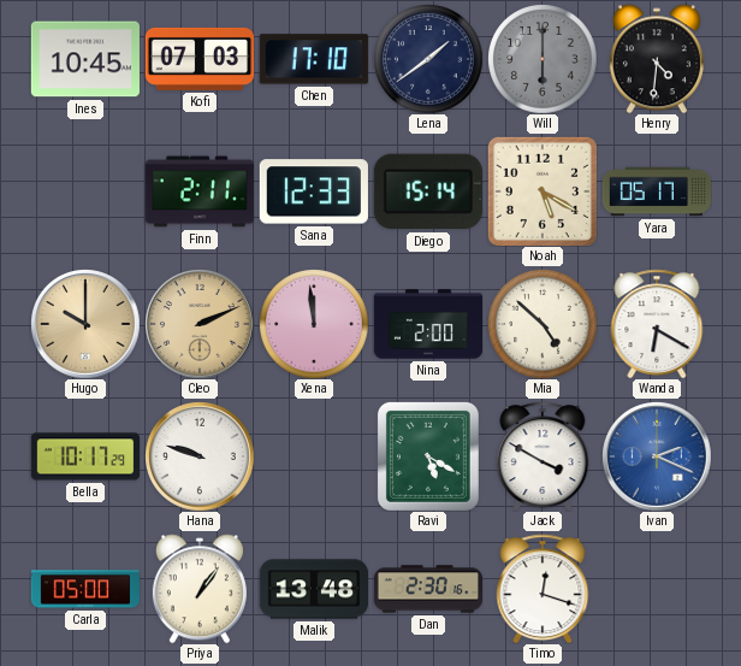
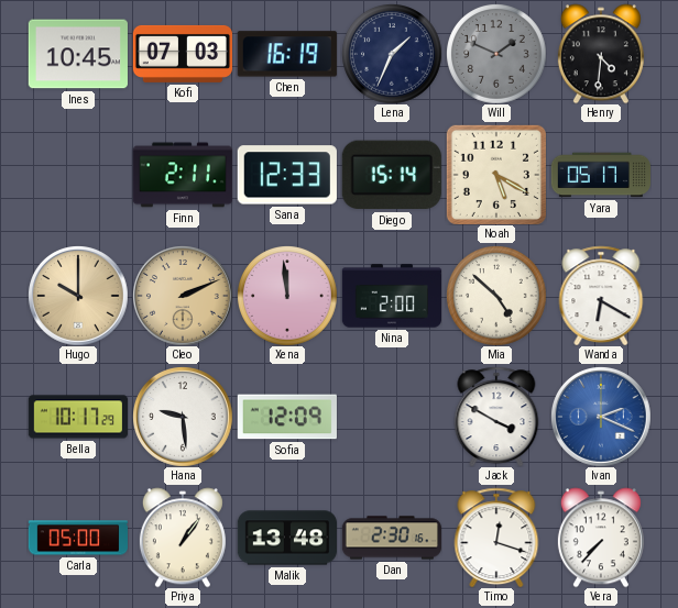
Chen: 17:10 -> 16:19 (287, 54)
Lena: 1:39 -> 1:34 (392, 54)
Will: 6:00 -> 1:49 (496, 54)
Hana: 9:48 -> 9:29 (183, 417)
Sofia: none -> 12:09 (287, 417)
Ravi: 5:20 -> none (428, 456)
Vera: none -> 7:37 (601, 538)
